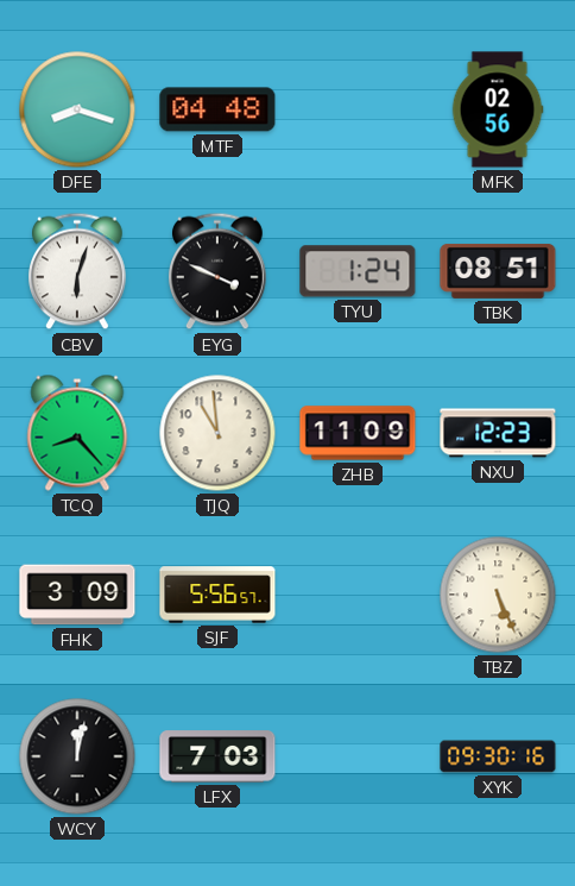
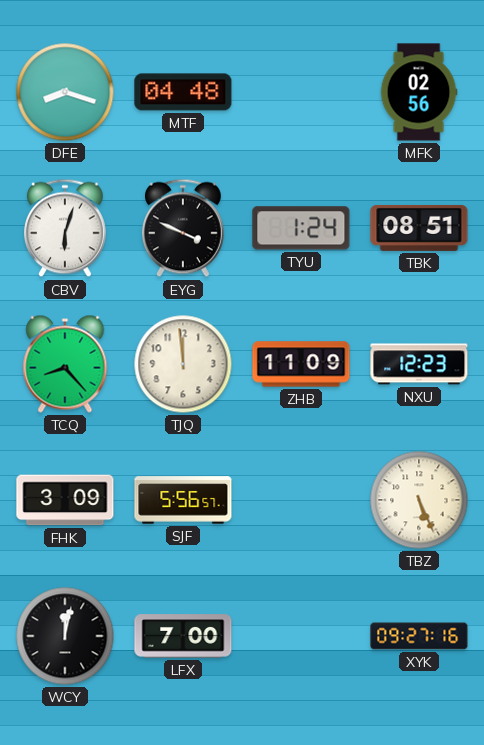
TJQ: 10:59 -> 11:59 (183, 364)
LFX: 7:03 -> 7:00 (183, 636)
XYK: 09:30 -> 09:27 (419, 636)
